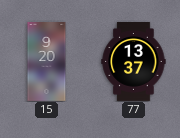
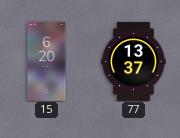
15: 9:20 -> 6:20 (47, 62)
